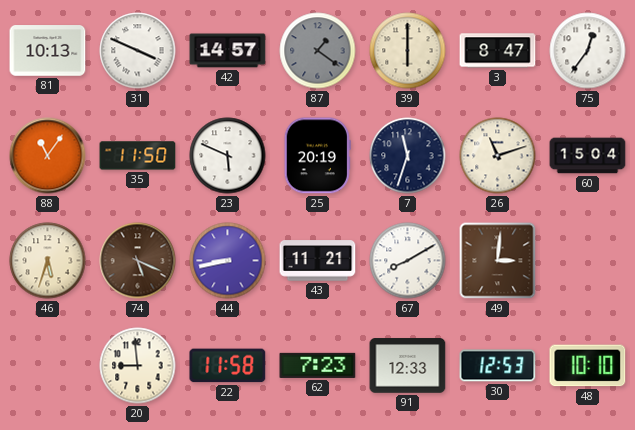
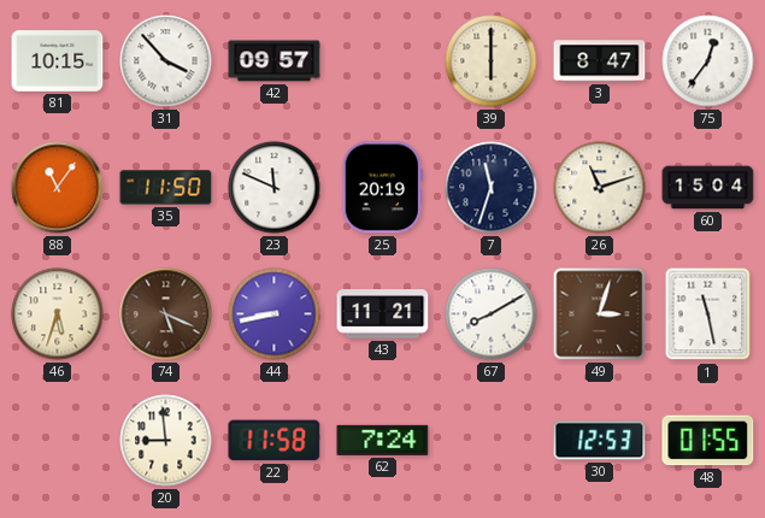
81: 10:13 -> 10:15 (58, 61)
31: 3:49 -> 3:53 (166, 61)
42: 14:57 -> 09:57 (275, 61)
87: 1:21 -> none (318, 51)
23: 5:49 -> 11:49 (275, 188)
49: 3:01 -> 3:03 (600, 314)
1: none -> 11:28 (708, 314)
62: 7:23 -> 7:24 (383, 440)
91: 12:33 -> none (408, 366)
48: 10:10 -> 01:55 (708, 441)
